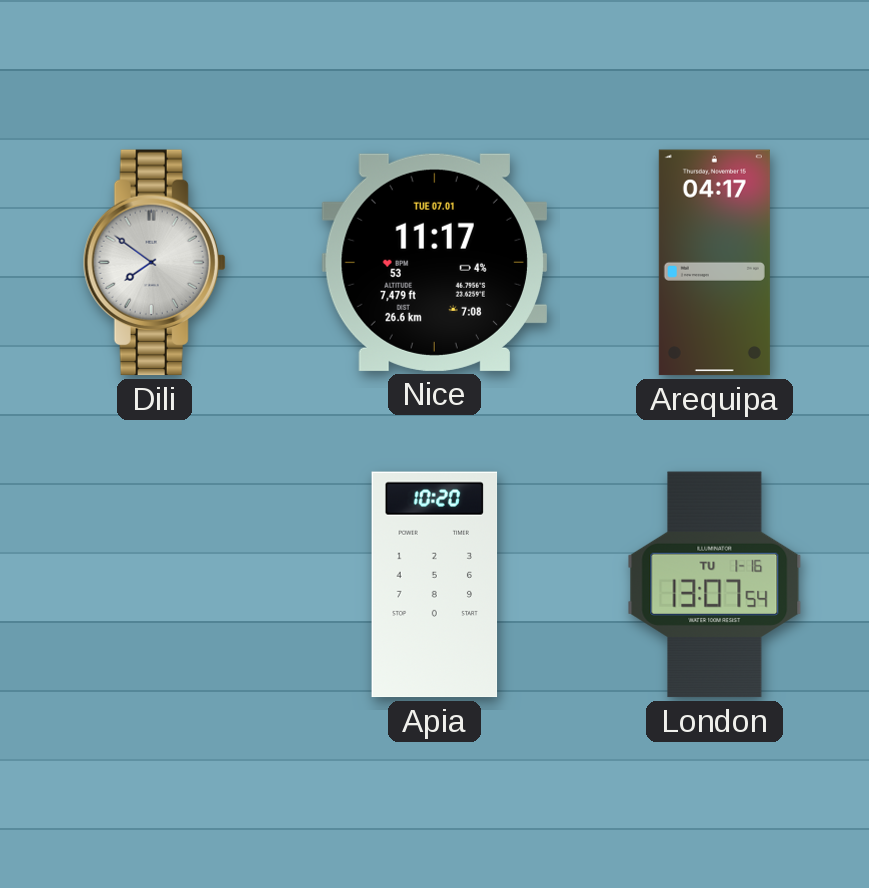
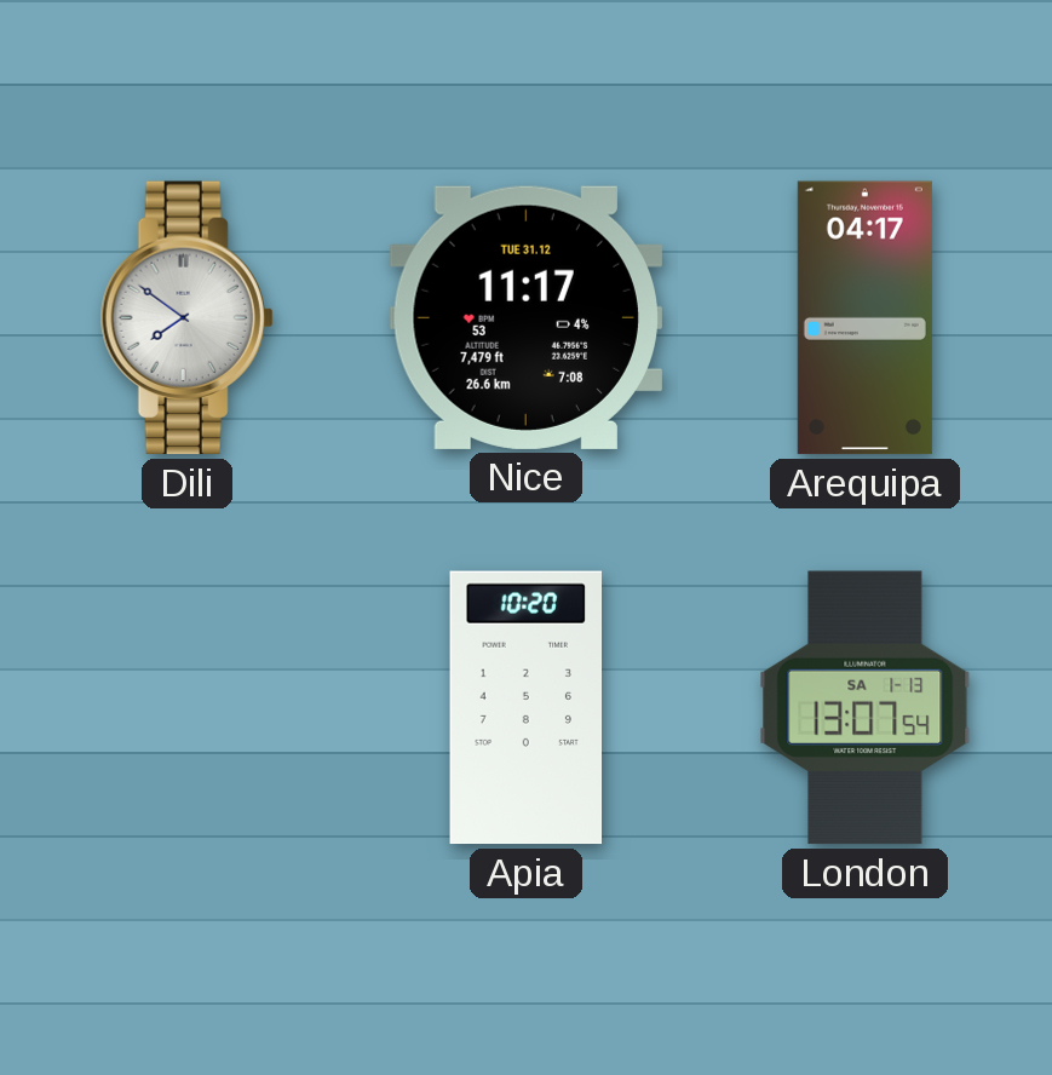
Nice date: TUE 07.01 -> TUE 31.12 (525, 317)
London date: TU 1-16 -> SA 1-13 (866, 708)
